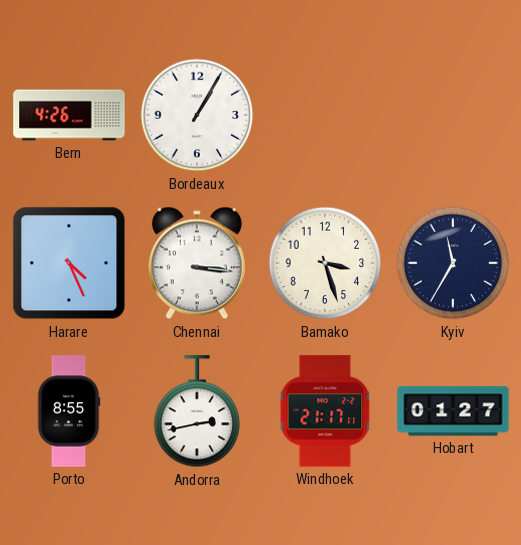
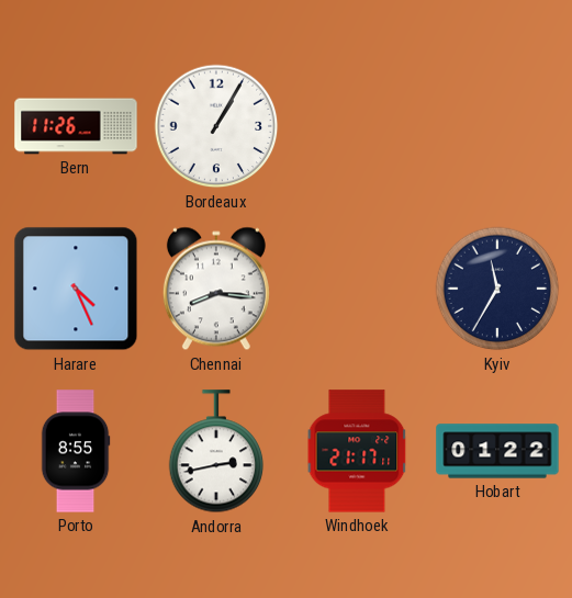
Bern: 4:26 -> 11:26 (76, 126)
Chennai: 3:16 -> 8:16 (216, 289)
Bamako: 3:27 -> none (325, 263)
Hobart: 01:27 -> 01:22 (497, 451)
